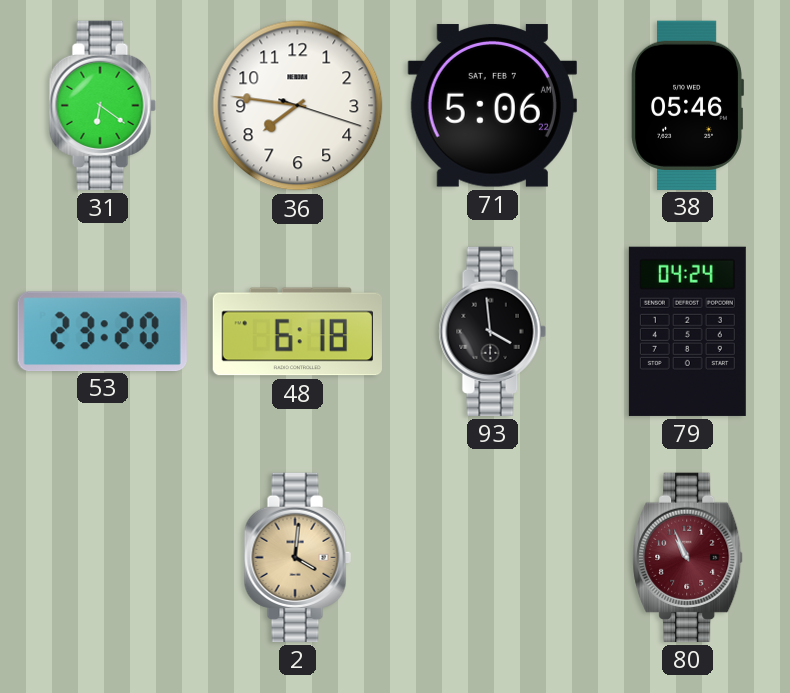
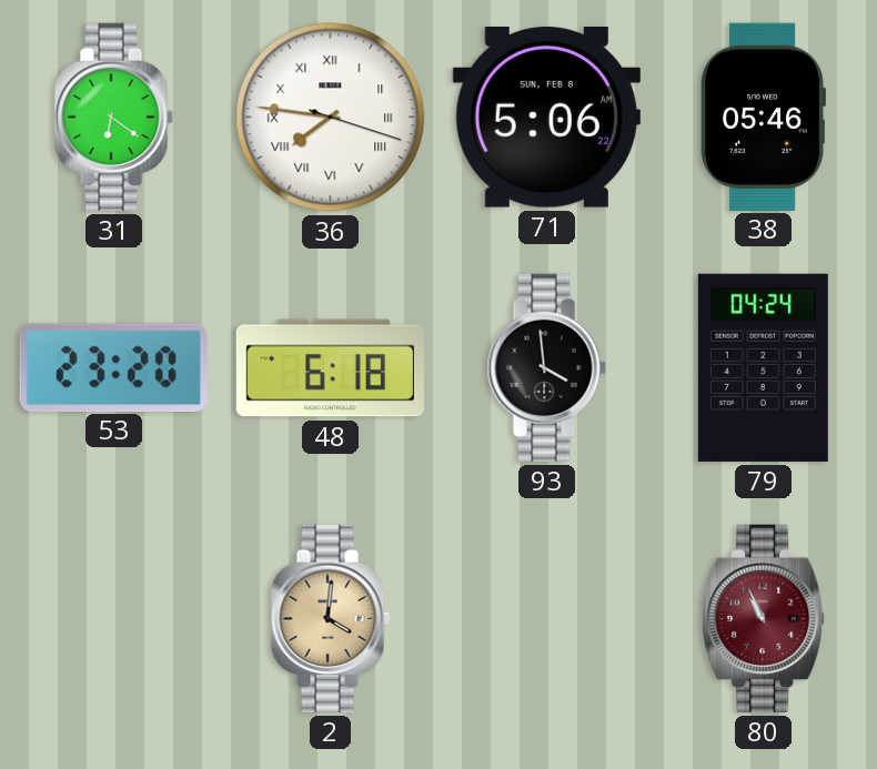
36 numerals: Arabic -> Roman (331, 118)
71 date: SAT, FEB 7 -> SUN, FEB 8 (546, 118)
